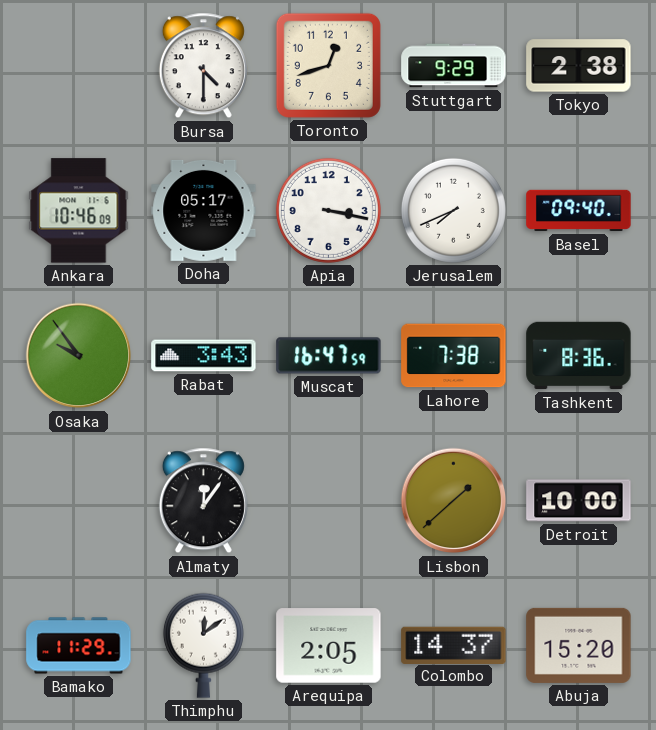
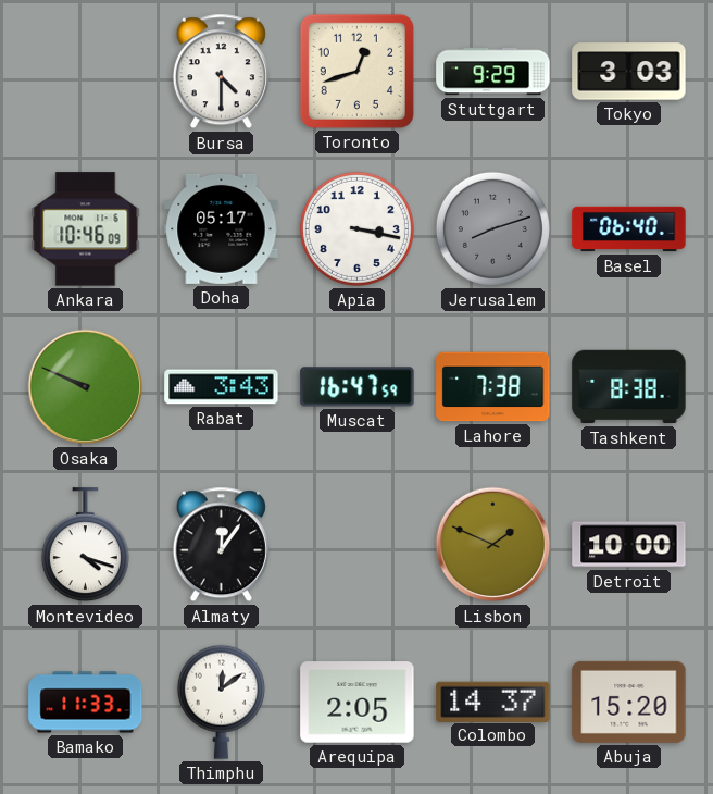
Tokyo: 2:38 -> 3:03 (629, 72)
Jerusalem: 7:41 -> 8:12 (492, 228)
Jerusalem dial: white -> grey (492, 228)
Basel: 09:40 -> 06:40 (629, 229)
Osaka: 9:54 -> 9:49 (86, 387)
Tashkent: 8:36 -> 8:38 (629, 387)
Montevideo: none -> 4:18 (85, 545)
Lisbon: 1:38 -> 1:49 (493, 545)
Bamako: 11:29 -> 11:33 (86, 703)
